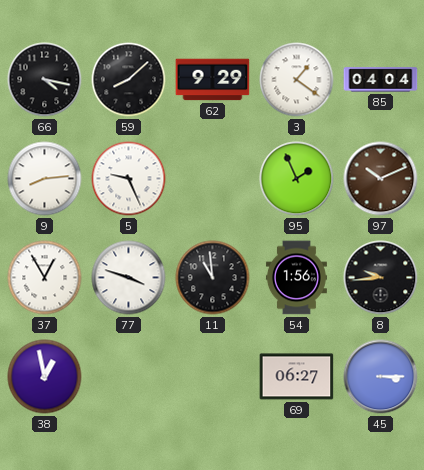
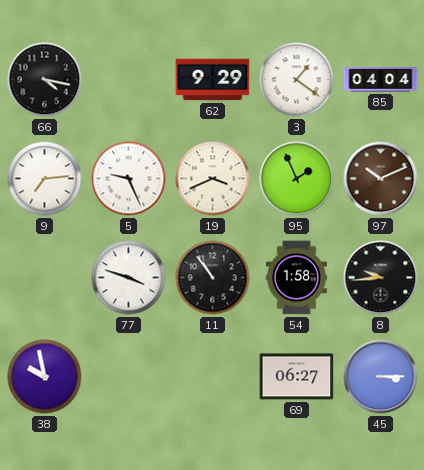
59: 8:08 -> none (129, 80)
9: 8:14 -> 7:14 (45, 179)
19: none -> 3:41 (213, 179)
37: 12:55 -> none (45, 278)
11: 10:59 -> 10:54 (213, 278)
54: 1:56 -> 1:58 (296, 278)
38: 12:58 -> 9:58 (45, 377)
